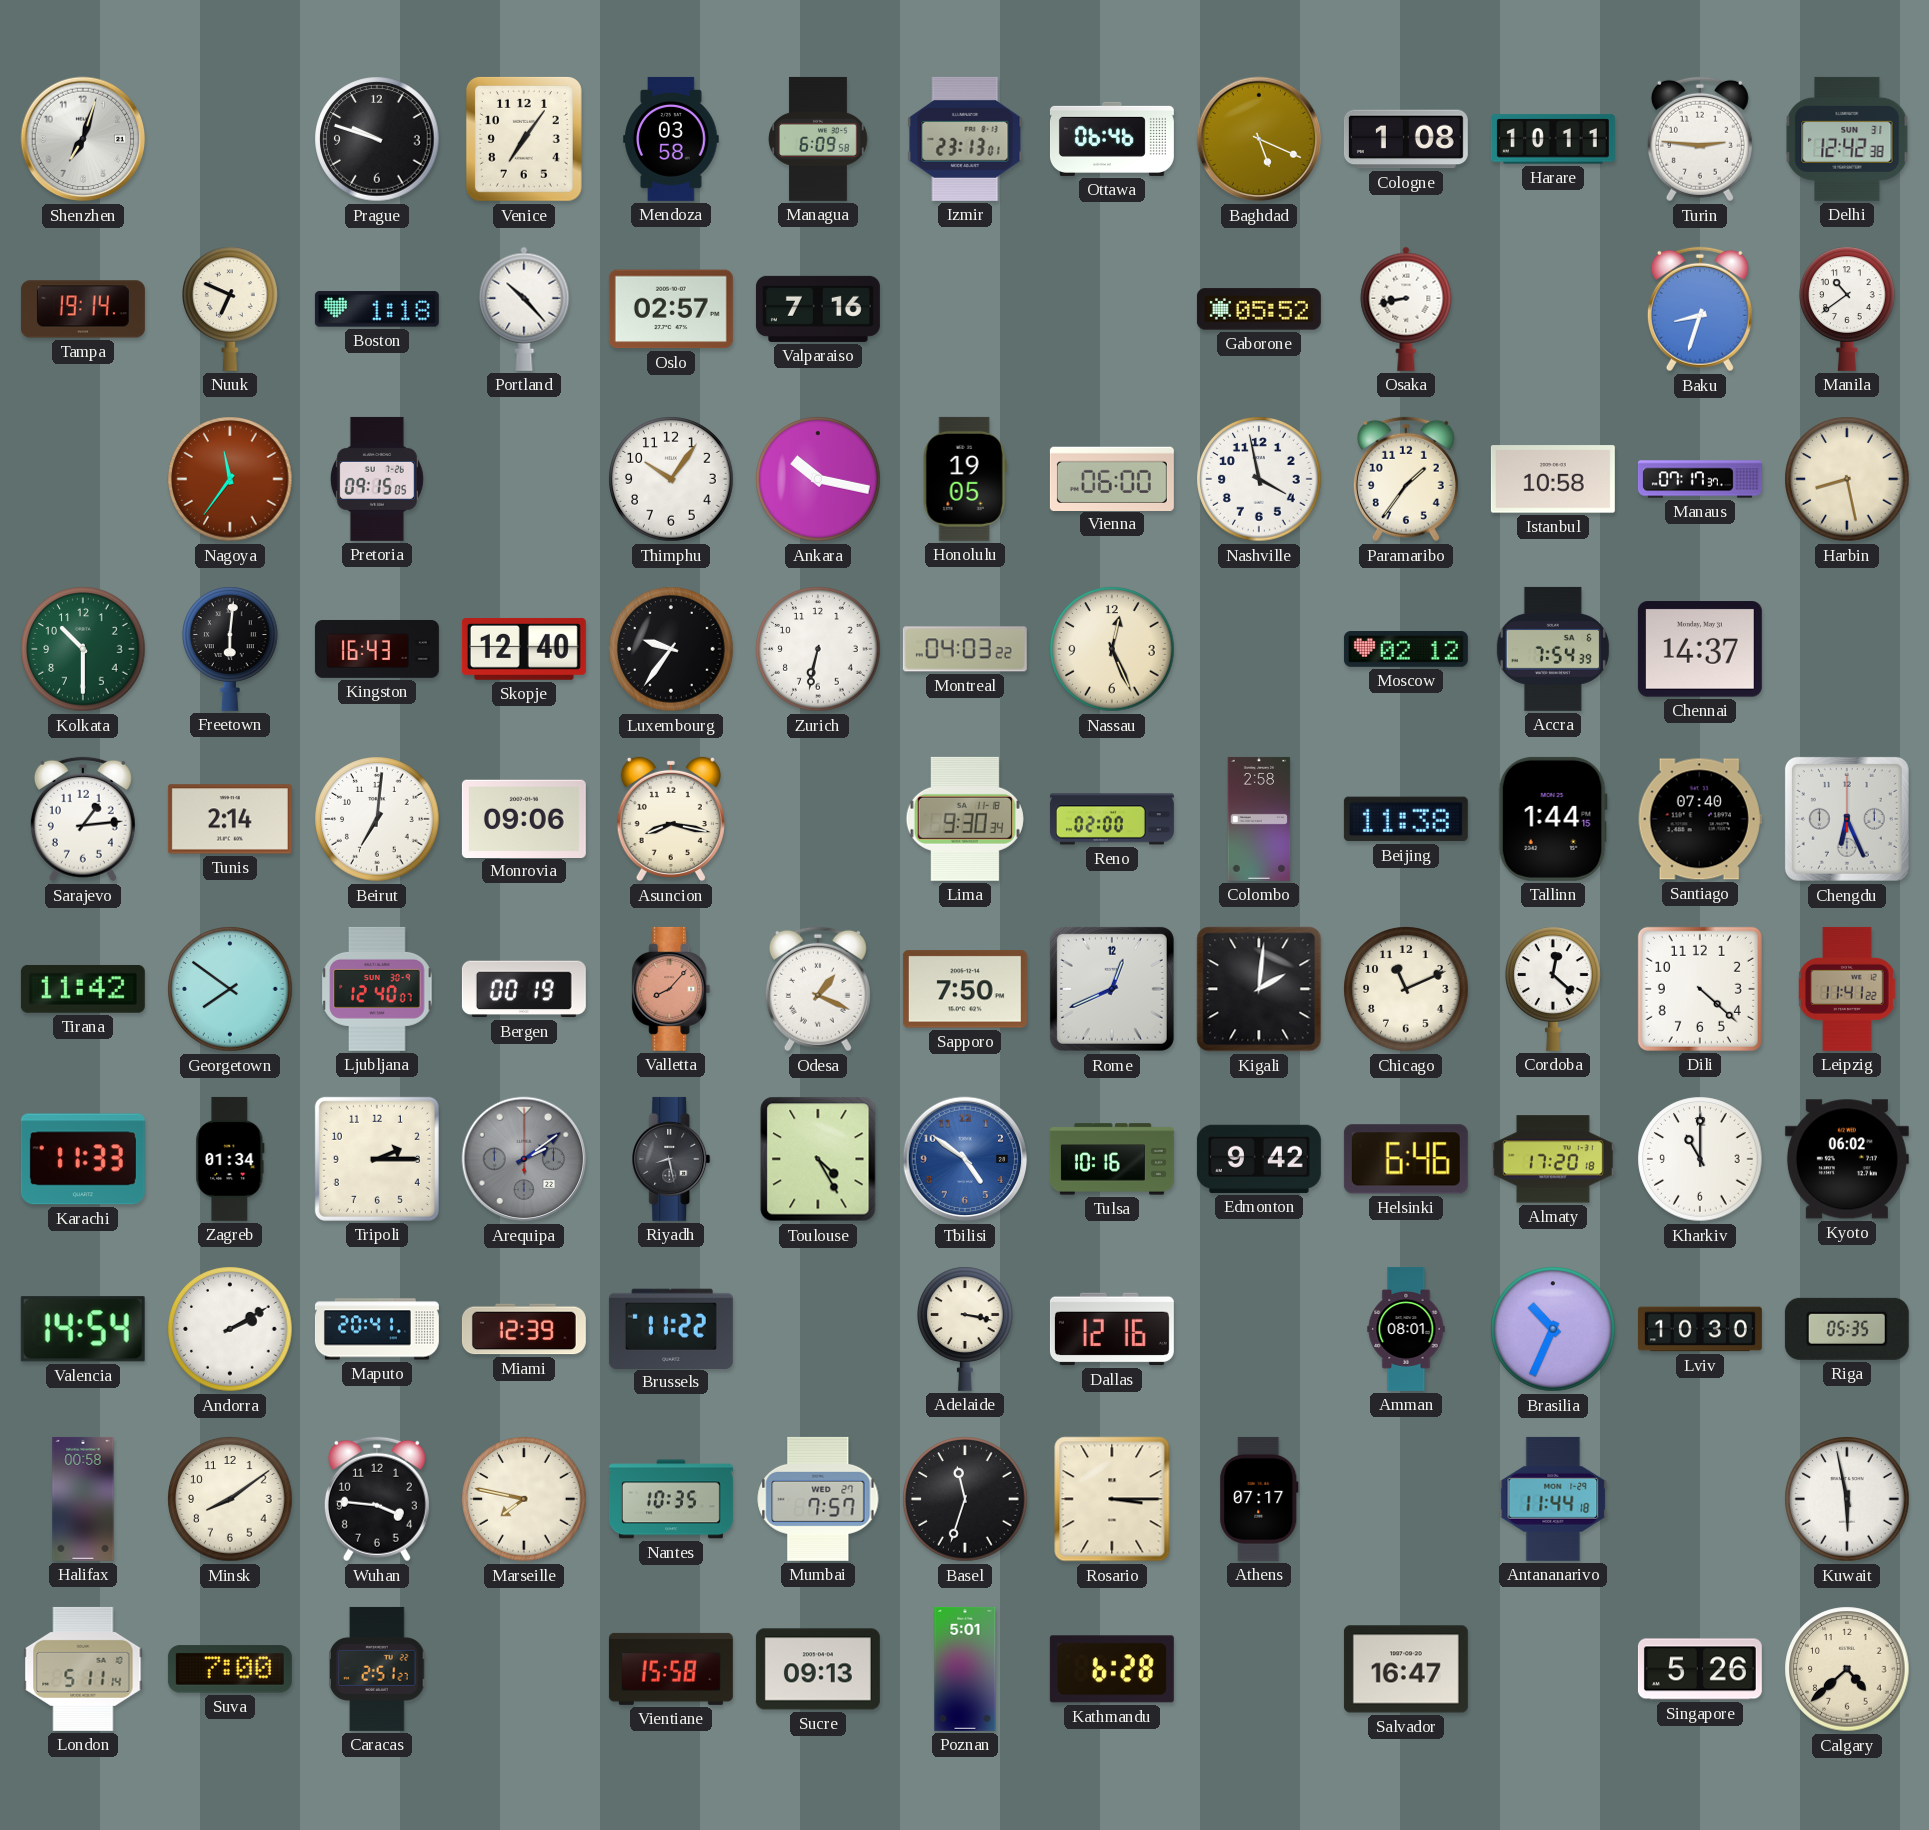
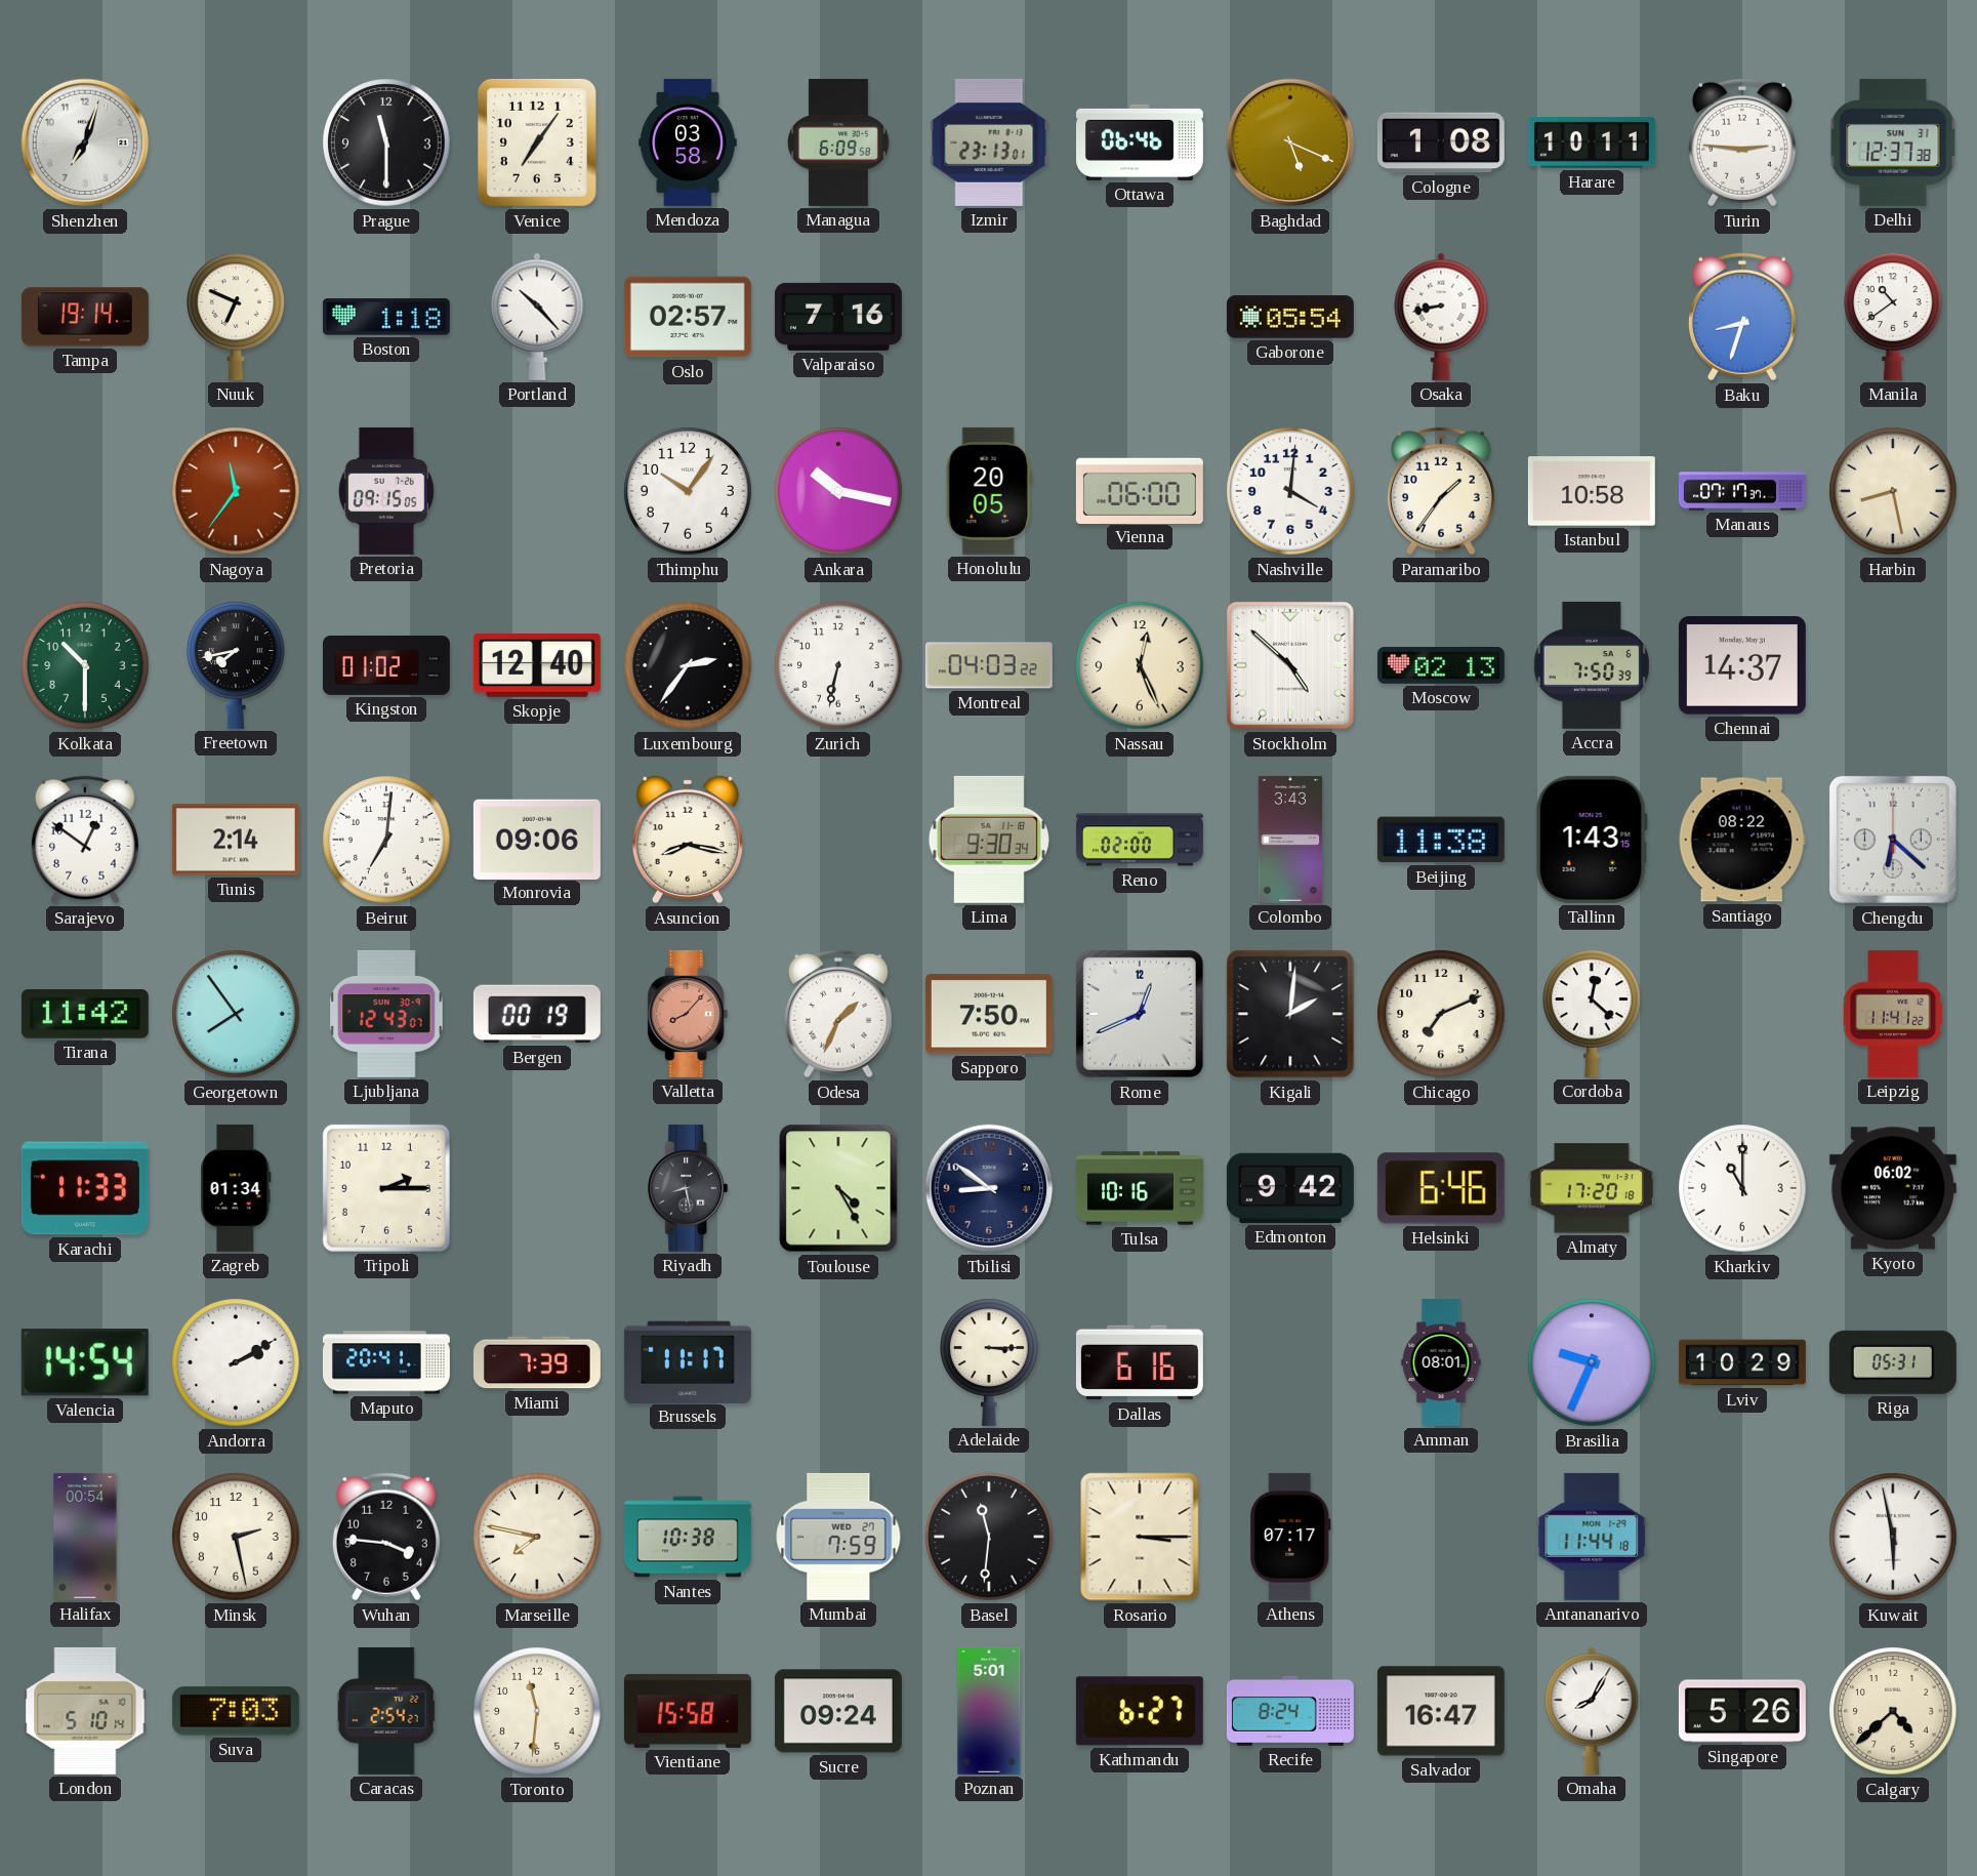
Prague: 9:48 -> 11:30 (386, 142)
Delhi: 12:42 -> 12:37 (1893, 142)
Gaborone: 05:52 -> 05:54 (1290, 317)
Honolulu: 19:05 -> 20:05 (989, 491)
Nashville: 3:58 -> 4:01 (1290, 491)
Freetown: 6:01 -> 7:43 (236, 665)
Kingston: 16:43 -> 01:02 (386, 665)
Luxembourg: 9:36 -> 2:36 (688, 665)
Stockholm: none -> 4:52 (1290, 665)
Moscow: 02:12 -> 02:13 (1441, 666)
Accra: 7:54 -> 7:50 (1592, 665)
Sarajevo: 1:14 -> 12:51 (85, 840)
Colombo: 2:58 -> 3:43 (1290, 840)
Tallinn: 1:44 -> 1:43 (1592, 840)
Santiago: 07:40 -> 08:22 (1742, 840)
Chengdu: 6:26 -> 6:22 (1893, 840)
Georgetown: 7:51 -> 7:54 (236, 1014)
Ljubljana: 12:40 -> 12:43 (386, 1014)
Odesa: 1:19 -> 1:34 (838, 1014)
Chicago: 11:11 -> 7:11 (1441, 1014)
Dili: 4:22 -> none (1700, 989)
Arequipa: 2:09 -> none (524, 1159)
Tbilisi: 4:51 -> 8:51 (989, 1188)
Tbilisi dial: blue -> navy (989, 1188)
Miami: 12:39 -> 7:39 (537, 1362)
Brussels: 11:22 -> 11:17 (688, 1361)
Adelaide: 3:17 -> 3:15 (989, 1362)
Dallas: 12:16 -> 6:16 (1140, 1362)
Brasilia: 10:34 -> 9:34 (1592, 1362)
Lviv: 10:30 -> 10:29 (1742, 1362)
Riga: 05:35 -> 05:31 (1893, 1362)
Halifax: 00:58 -> 00:54 (85, 1537)
Minsk: 8:09 -> 2:28 (236, 1537)
Nantes: 10:35 -> 10:38 (688, 1537)
Mumbai: 7:57 -> 7:59 (838, 1537)
Basel: 11:33 -> 11:31 (989, 1537)
London: 5:11 -> 5:10 (85, 1711)
Suva: 7:00 -> 7:03 (236, 1711)
Caracas: 2:51 -> 2:54 (386, 1711)
Toronto: none -> 11:31 (537, 1711)
Sucre: 09:13 -> 09:24 (838, 1711)
Kathmandu: 6:28 -> 6:27 (1140, 1711)
Recife: none -> 8:24 (1290, 1711)
Omaha: none -> 8:05 (1592, 1711)
